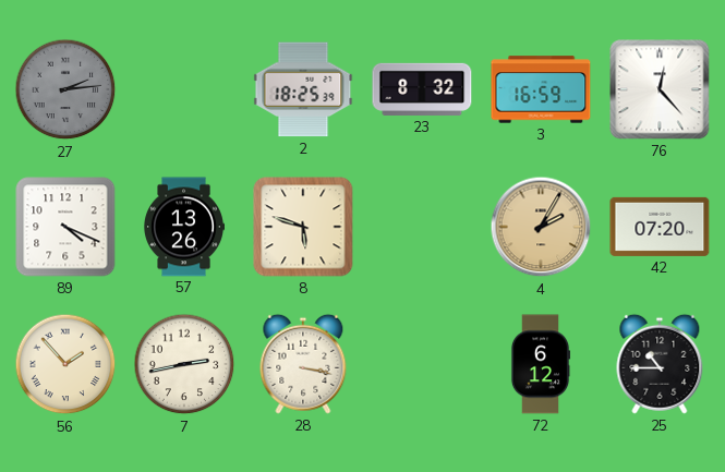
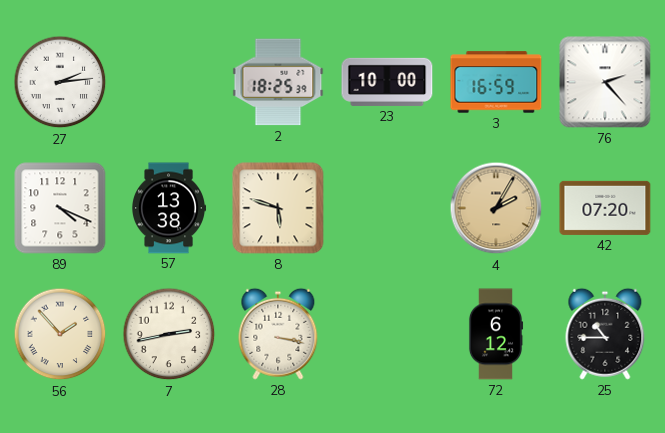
27 dial: grey -> white (60, 82)
23: 8:32 -> 10:00 (387, 82)
76: 12:23 -> 2:23 (605, 82)
57: 13:26 -> 13:38 (169, 208)
